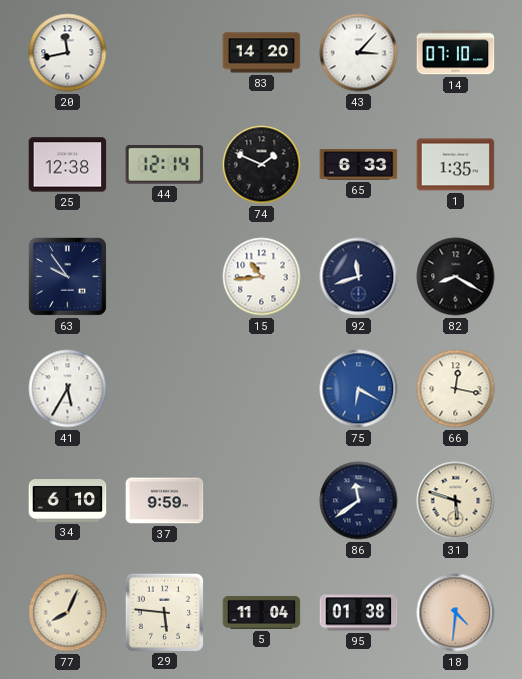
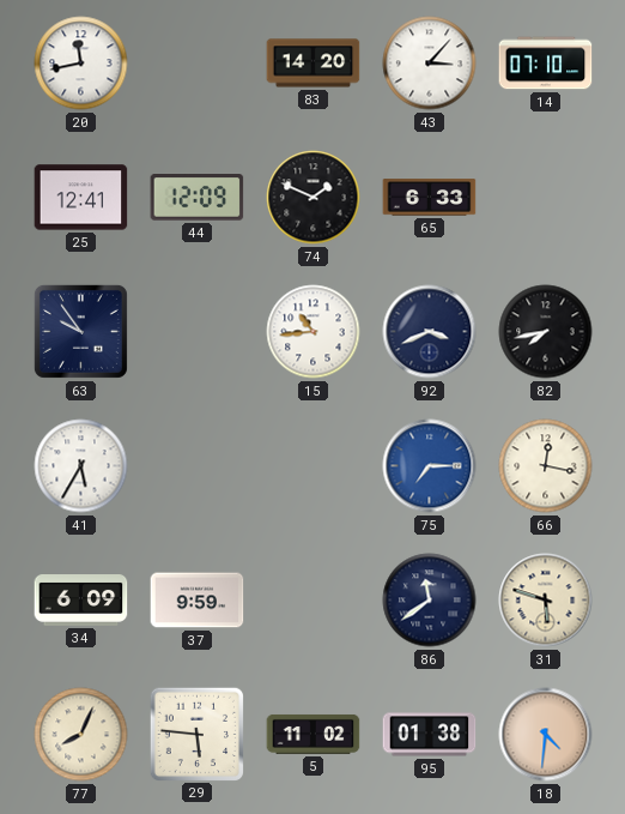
25: 12:38 -> 12:41 (81, 198)
44: 12:14 -> 12:09 (198, 198)
1: 1:35 -> none (456, 165)
92: 11:42 -> 3:41 (430, 332)
82: 8:20 -> 7:43 (546, 332)
75: 6:20 -> 7:15 (430, 466)
34: 6:10 -> 6:09 (81, 601)
5: 11:04 -> 11:02 (314, 734)
